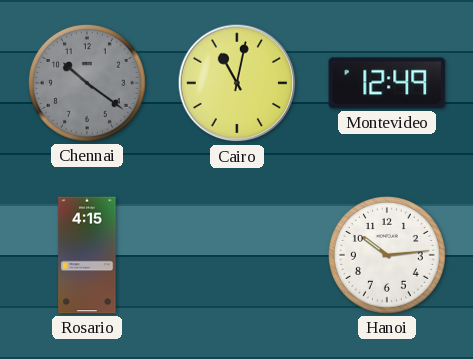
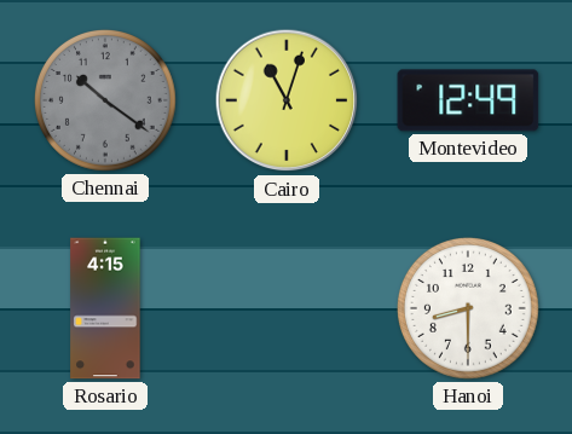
Cairo: 11:02 -> 11:03 (287, 100)
Hanoi: 10:14 -> 8:30 (469, 309)
